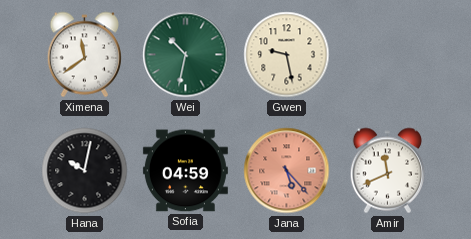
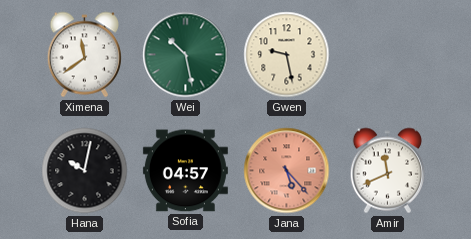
Wei: 10:32 -> 10:28 (186, 55)
Sofia: 04:59 -> 04:57 (185, 171)
